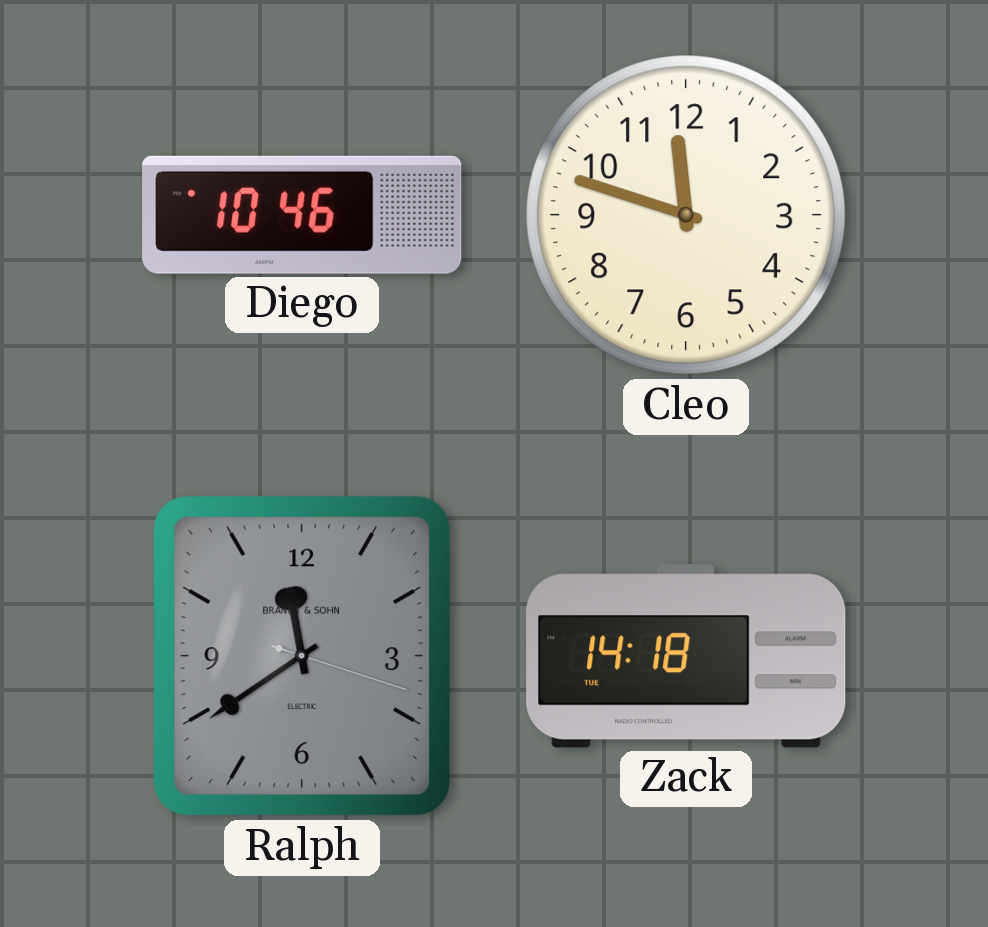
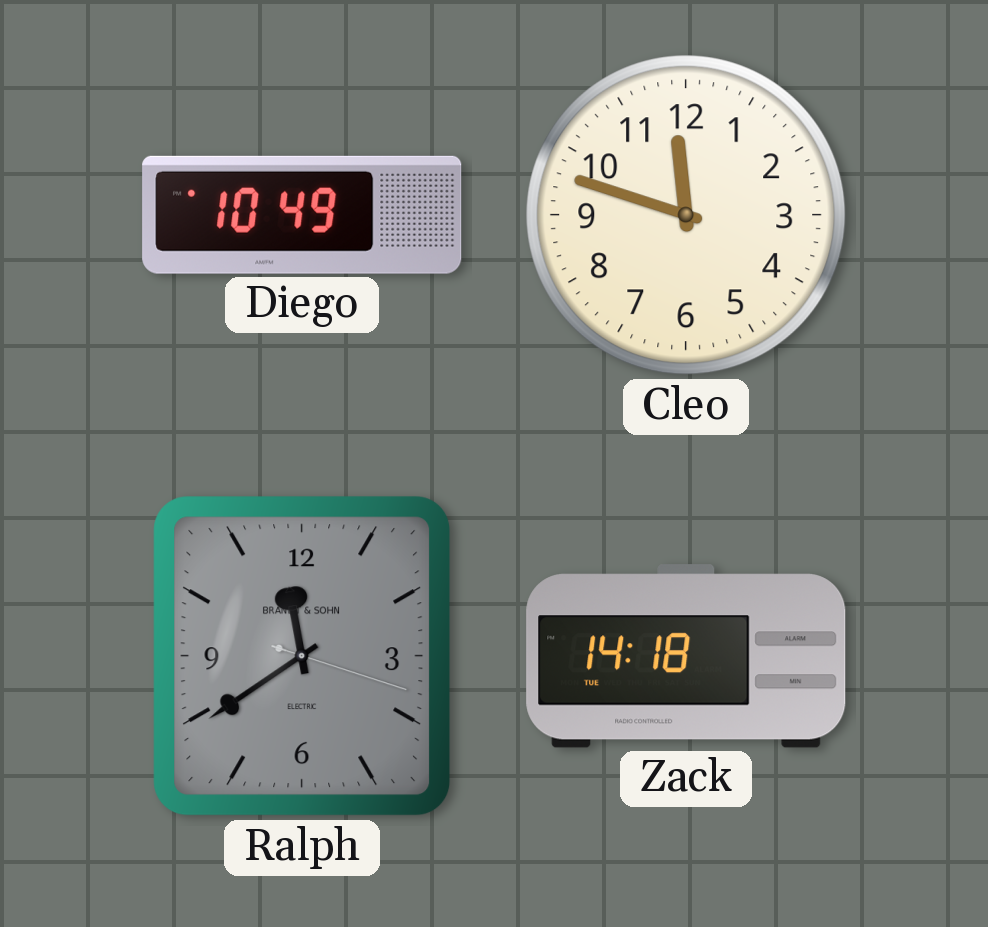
Diego: 10:46 -> 10:49 (302, 215)
